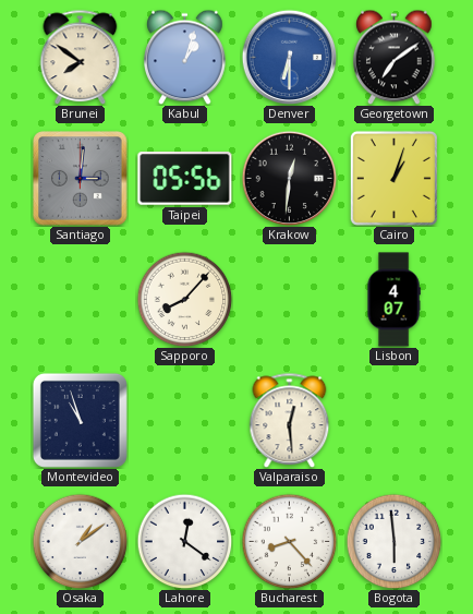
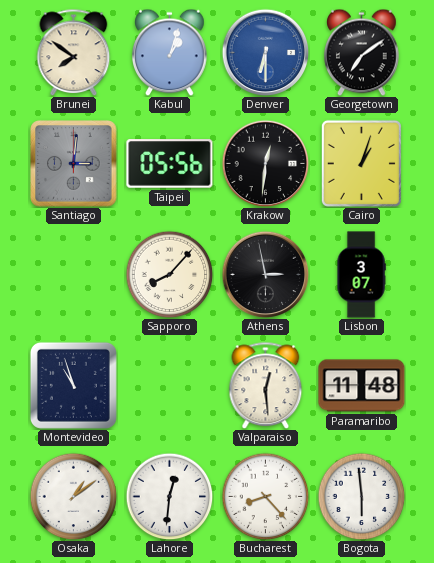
Athens: none -> 2:58 (265, 274)
Lisbon: 4:07 -> 3:07 (361, 275)
Paramaribo: none -> 11:48 (362, 386)
Lahore: 12:21 -> 12:31 (169, 496)
